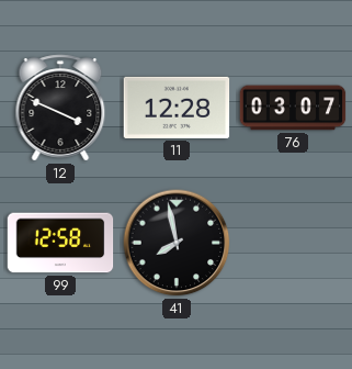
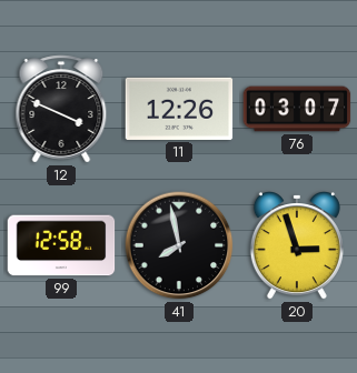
11: 12:28 -> 12:26 (179, 109)
20: none -> 2:57 (297, 246)
